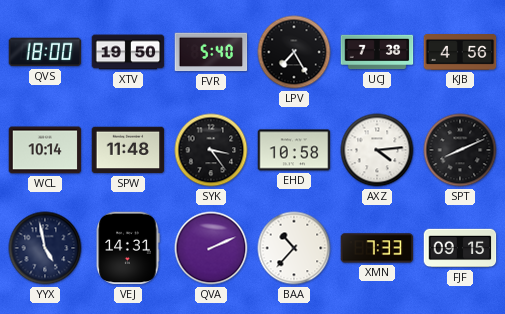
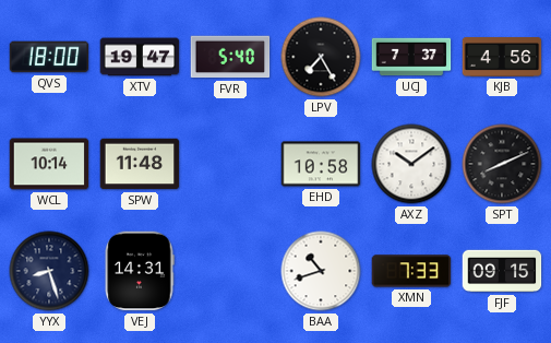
XTV: 19:50 -> 19:47 (140, 57)
UCJ: 7:38 -> 7:37 (411, 57)
SYK: 3:24 -> none (211, 150)
AXZ: 4:14 -> 10:09 (411, 164)
YYX: 4:58 -> 8:27 (49, 271)
QVA: 2:11 -> none (211, 248)
BAA: 10:37 -> 10:42 (321, 271)
